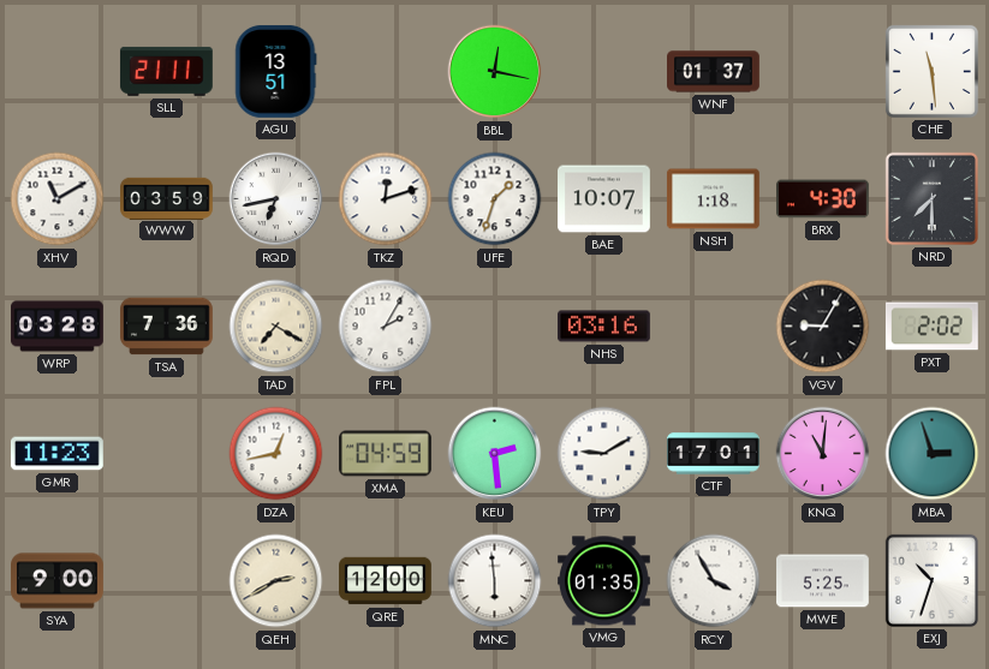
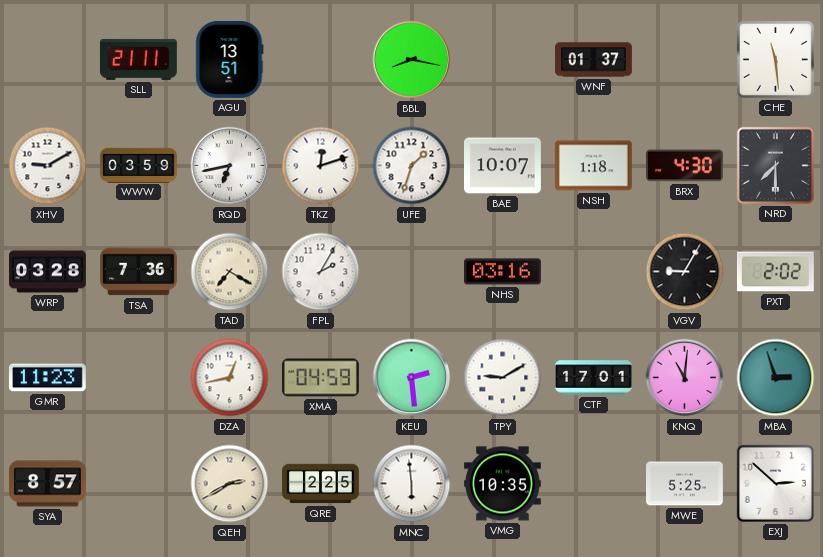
BBL: 12:17 -> 8:17 (412, 60)
XHV: 11:10 -> 9:10 (48, 166)
SYA: 9:00 -> 8:57 (48, 484)
QRE: 12:00 -> 2:25 (321, 484)
VMG: 01:35 -> 10:35 (503, 484)
RCY: 3:55 -> none (714, 581)
EXJ: 10:33 -> 2:52 (775, 483)
